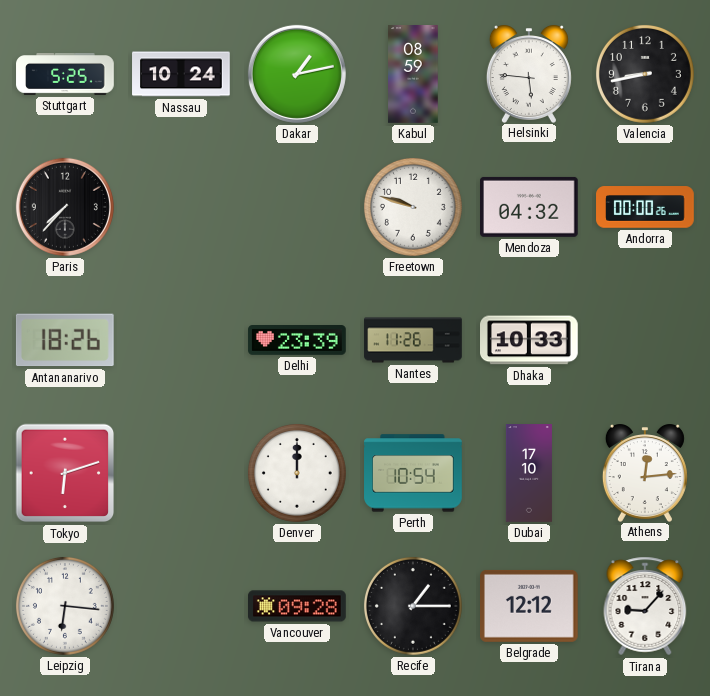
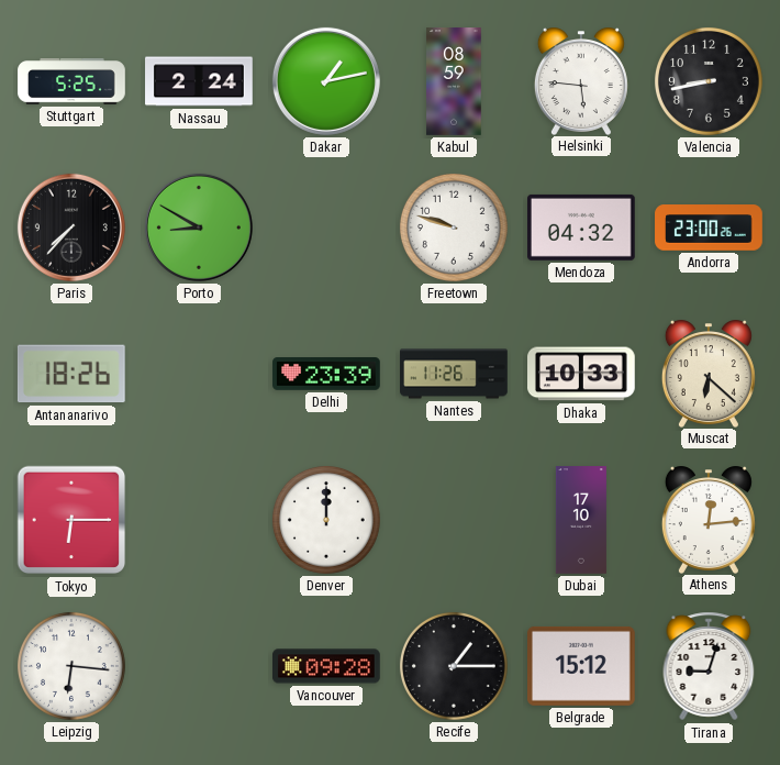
Nassau: 10:24 -> 2:24 (199, 81)
Porto: none -> 8:50 (199, 228)
Andorra: 00:00 -> 23:00 (709, 228)
Muscat: none -> 6:22 (709, 374)
Tokyo: 6:12 -> 6:15 (71, 520)
Perth: 10:54 -> none (413, 473)
Belgrade: 12:12 -> 15:12 (582, 666)
Tirana: 9:07 -> 9:03 (709, 666)
